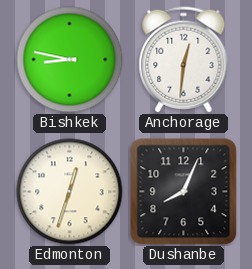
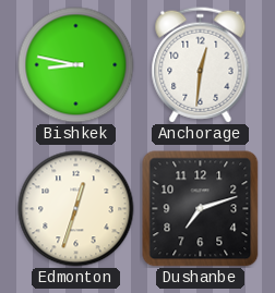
Dushanbe: 8:04 -> 7:12 (201, 209)
